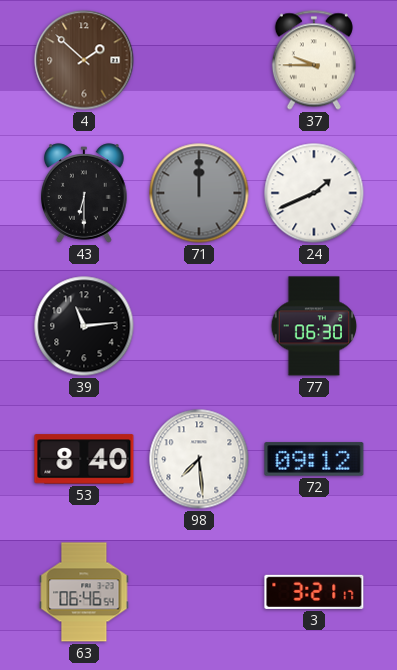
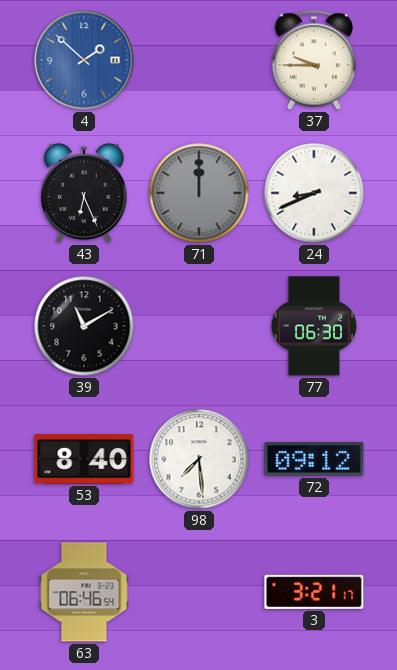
4 dial: brown -> blue (84, 60)
43: 6:30 -> 6:26 (85, 193)
24: 1:41 -> 8:41 (314, 193)
39: 11:14 -> 11:10 (84, 326)
